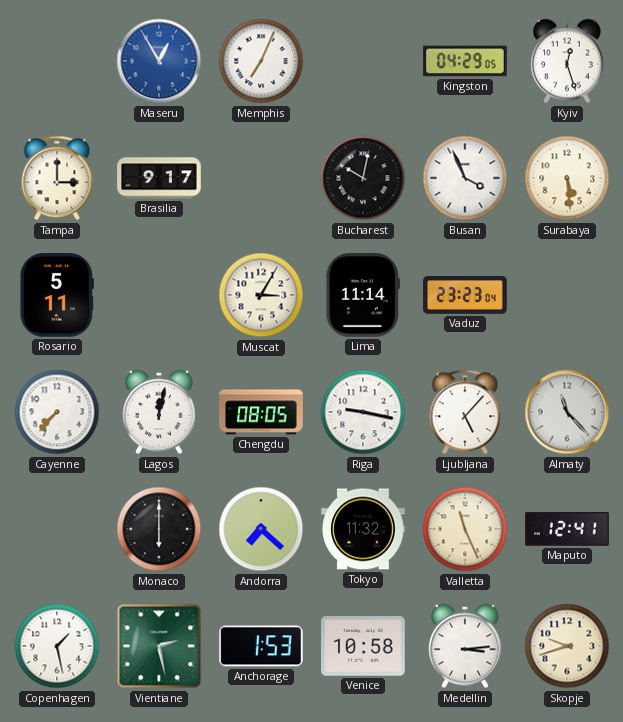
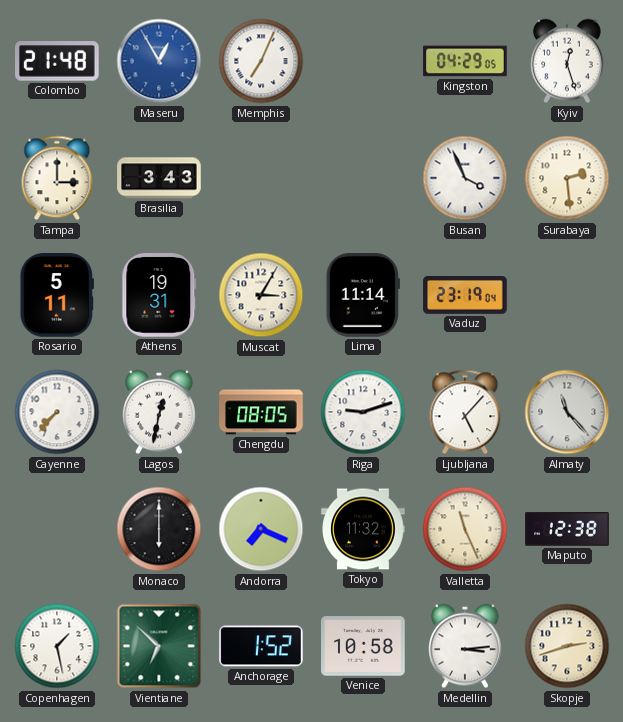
Colombo: none -> 21:48 (58, 61)
Brasilia: 9:17 -> 3:43 (159, 178)
Bucharest: 10:02 -> none (363, 178)
Surabaya: 5:29 -> 2:29 (567, 178)
Athens: none -> 19:31 (159, 295)
Vaduz: 23:23 -> 23:19 (465, 296)
Lagos: 12:02 -> 12:32 (159, 412)
Riga: 9:17 -> 9:12 (363, 412)
Andorra: 7:22 -> 7:19 (261, 529)
Maputo: 12:41 -> 12:38 (567, 529)
Vientiane: 2:28 -> 6:52 (159, 646)
Anchorage: 1:53 -> 1:52 (261, 646)
Skopje: 9:42 -> 2:42 (567, 646)
